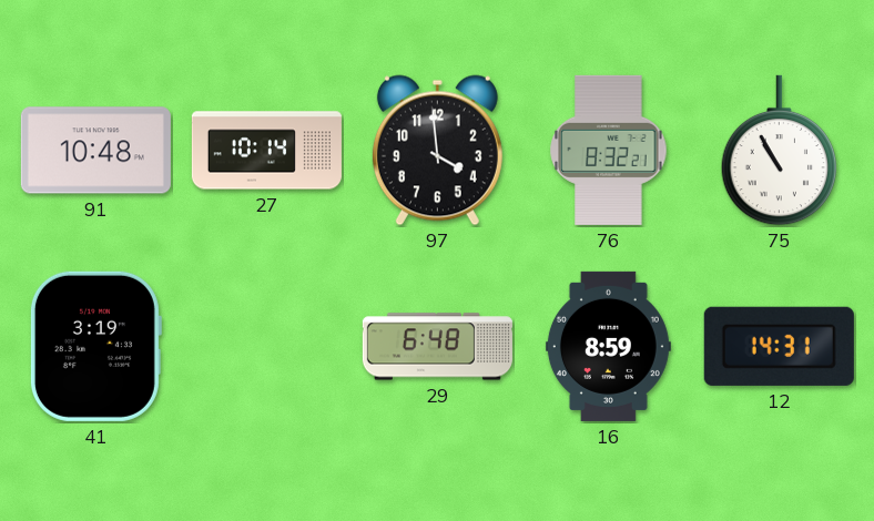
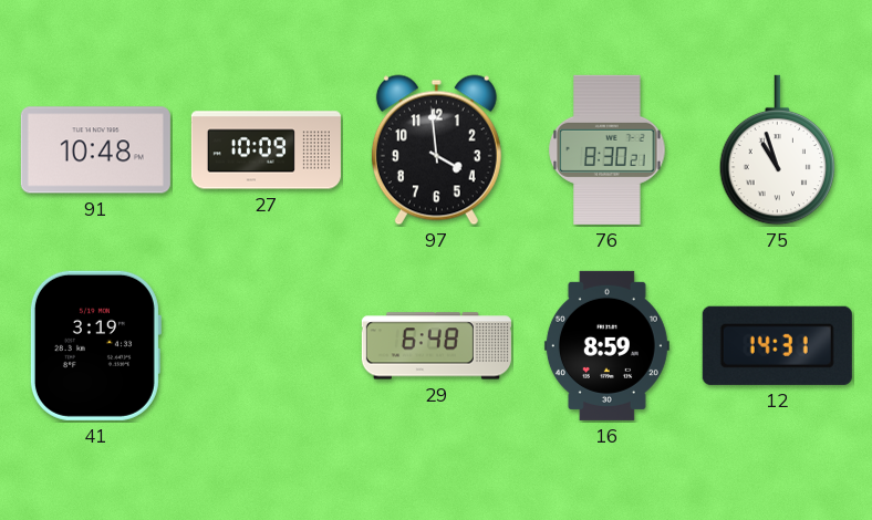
27: 10:14 -> 10:09 (266, 150)
76: 8:32 -> 8:30 (608, 149)
75: 10:55 -> 10:57 (778, 150)
